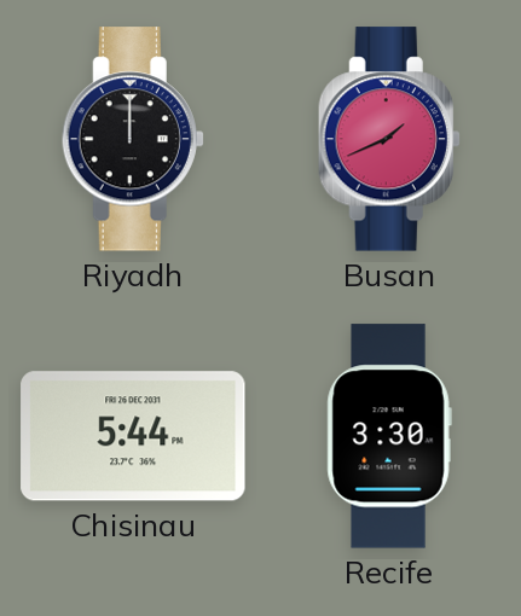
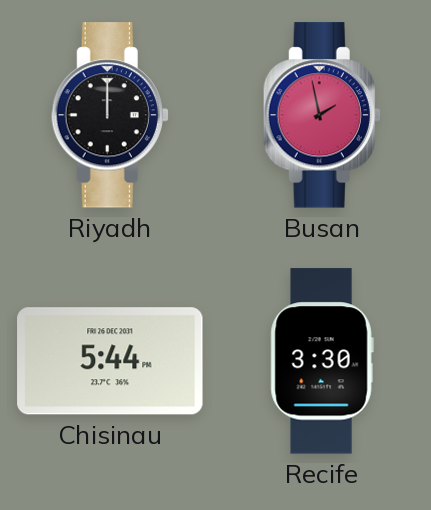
Busan: 1:41 -> 1:58 (322, 115)
